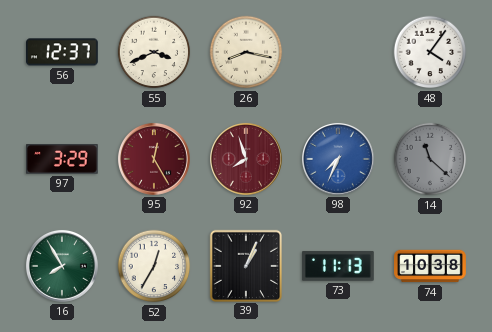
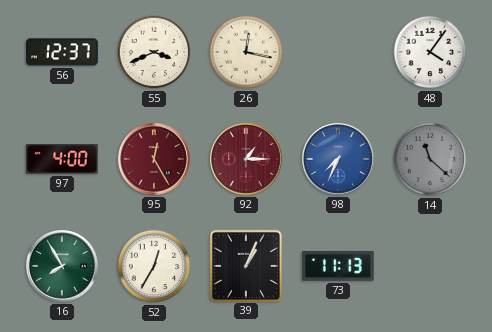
26: 8:17 -> 12:17 (246, 52)
97: 3:29 -> 4:00 (63, 159)
92: 7:57 -> 1:15 (246, 159)
74: 10:38 -> none (430, 266)
